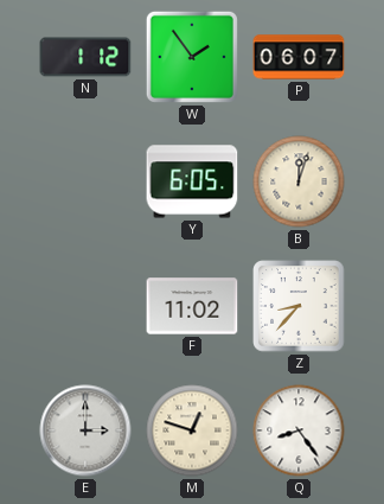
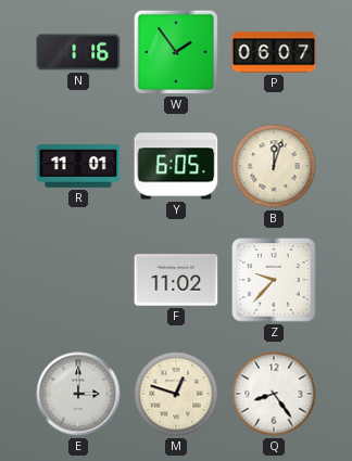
N: 1:12 -> 1:16 (78, 52)
R: none -> 11:01 (78, 166)
Z: 8:37 -> 9:37 (274, 280)
